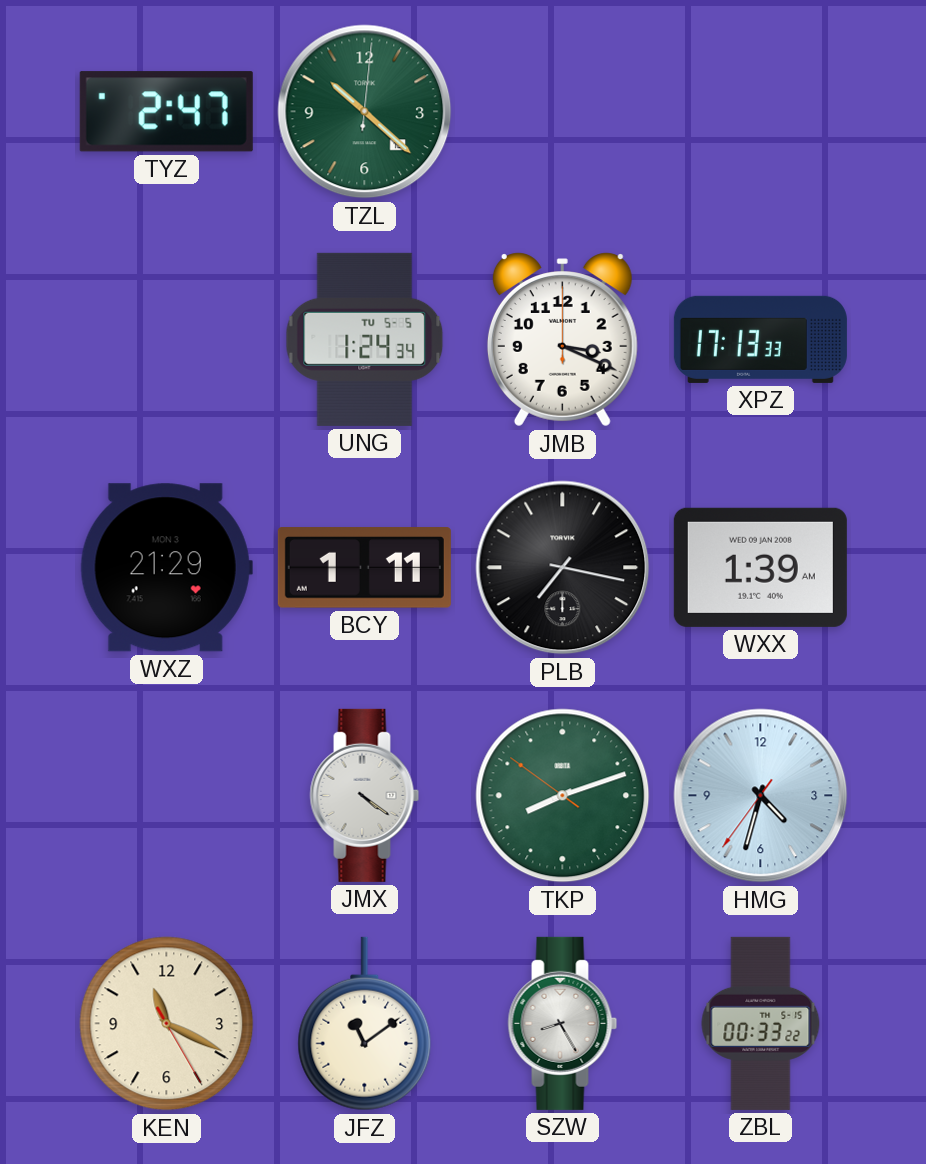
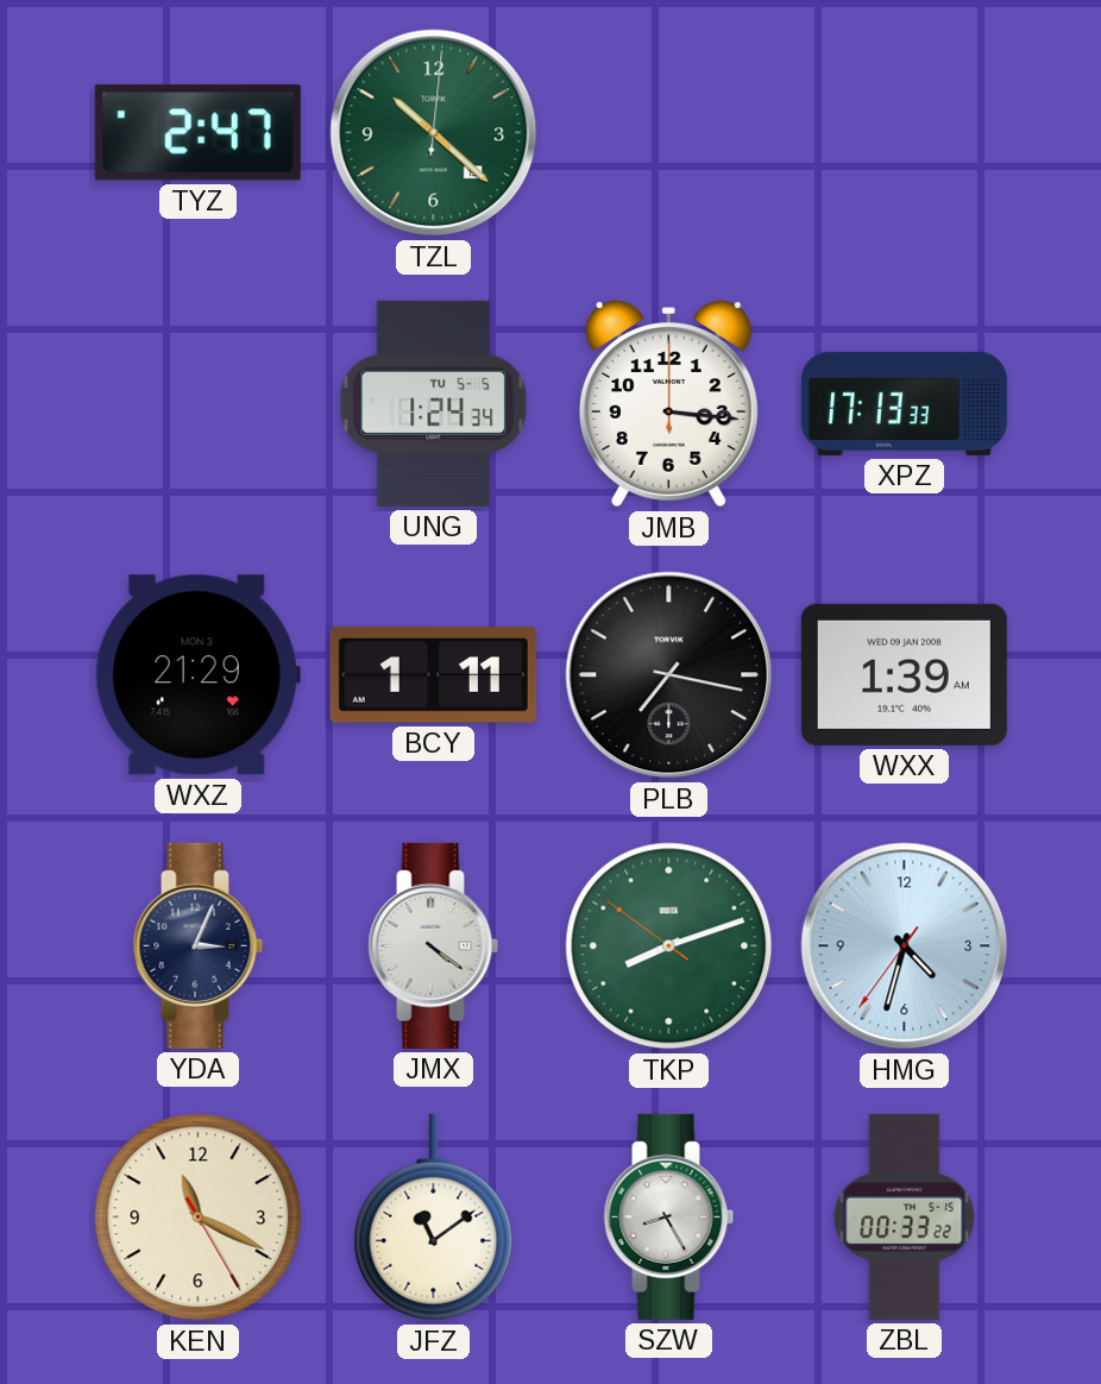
JMB: 3:19 -> 3:16 (668, 404)
YDA: none -> 3:04 (199, 945)
